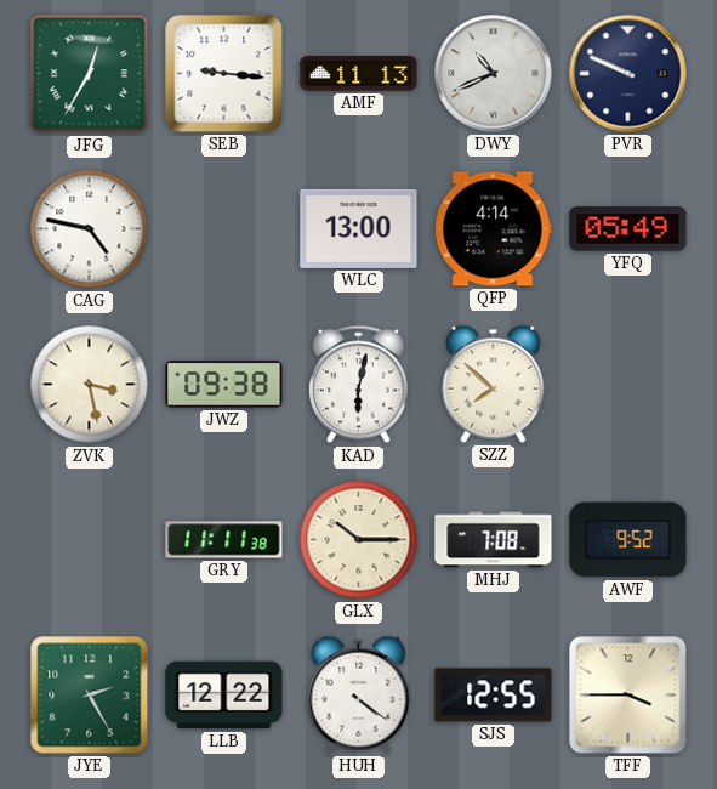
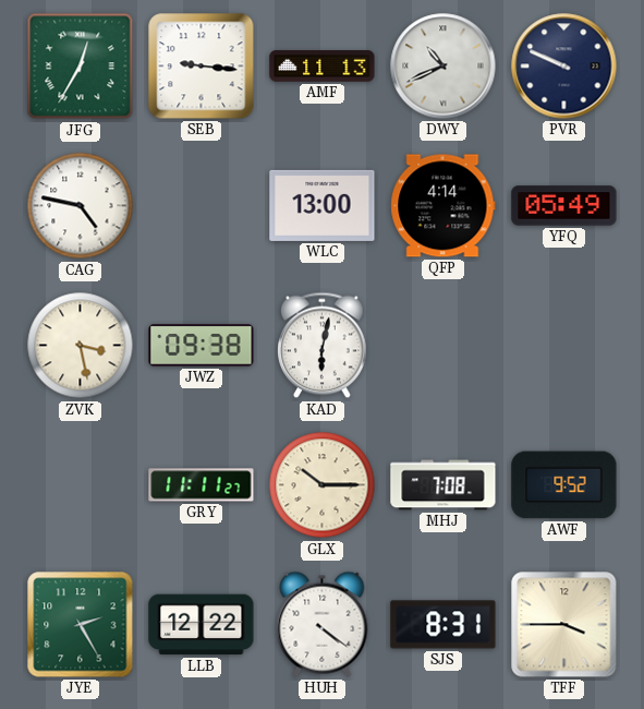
SZZ: 7:52 -> none (494, 384)
GRY: 11:11:38 -> 11:11:27 (202, 485)
SJS: 12:55 -> 8:31 (443, 625)
